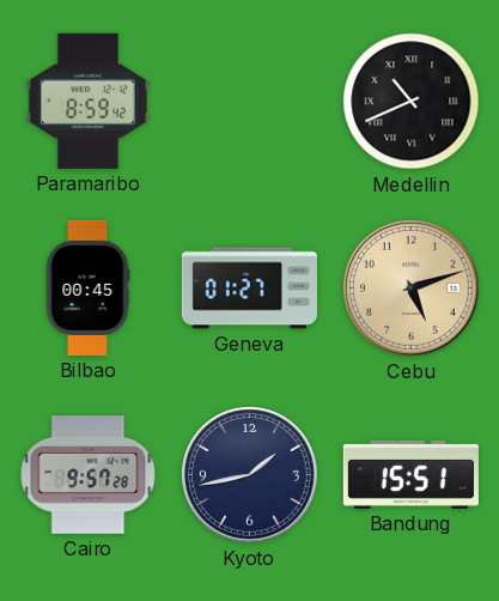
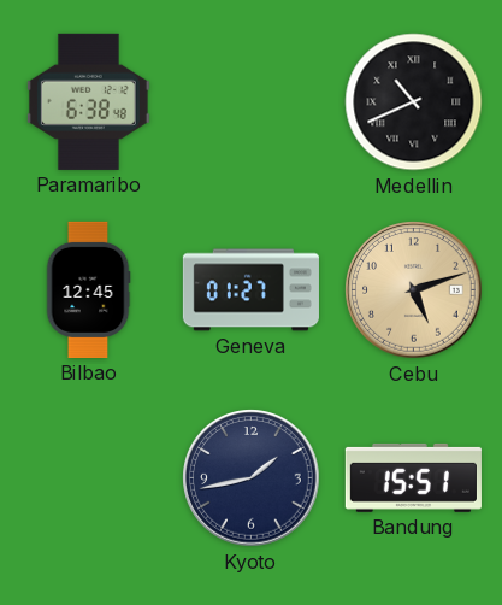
Paramaribo: 8:59 -> 6:38 (88, 101)
Bilbao: 00:45 -> 12:45 (88, 289)
Cairo: 9:57 -> none (89, 475)
